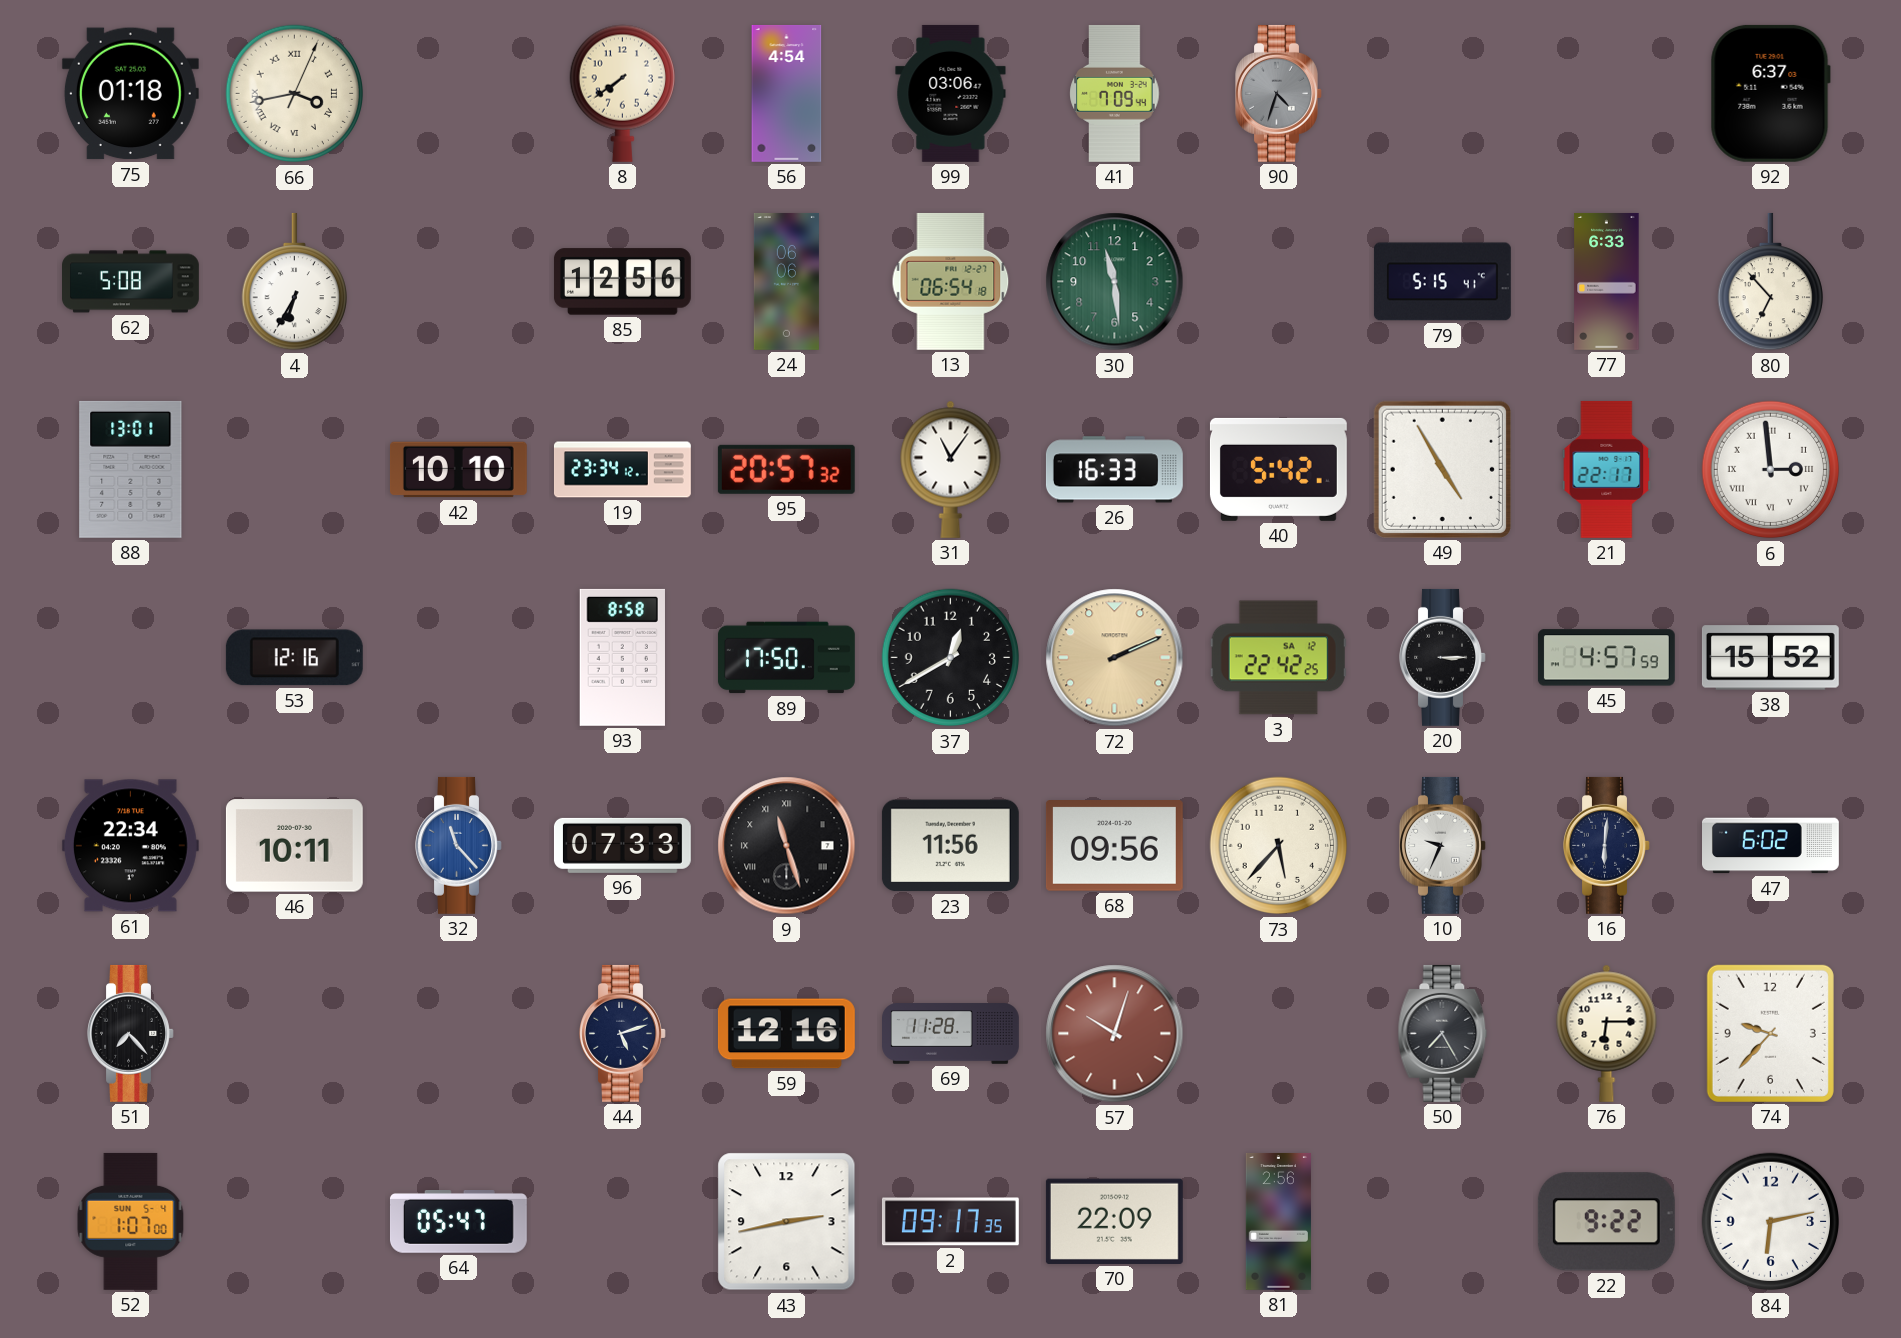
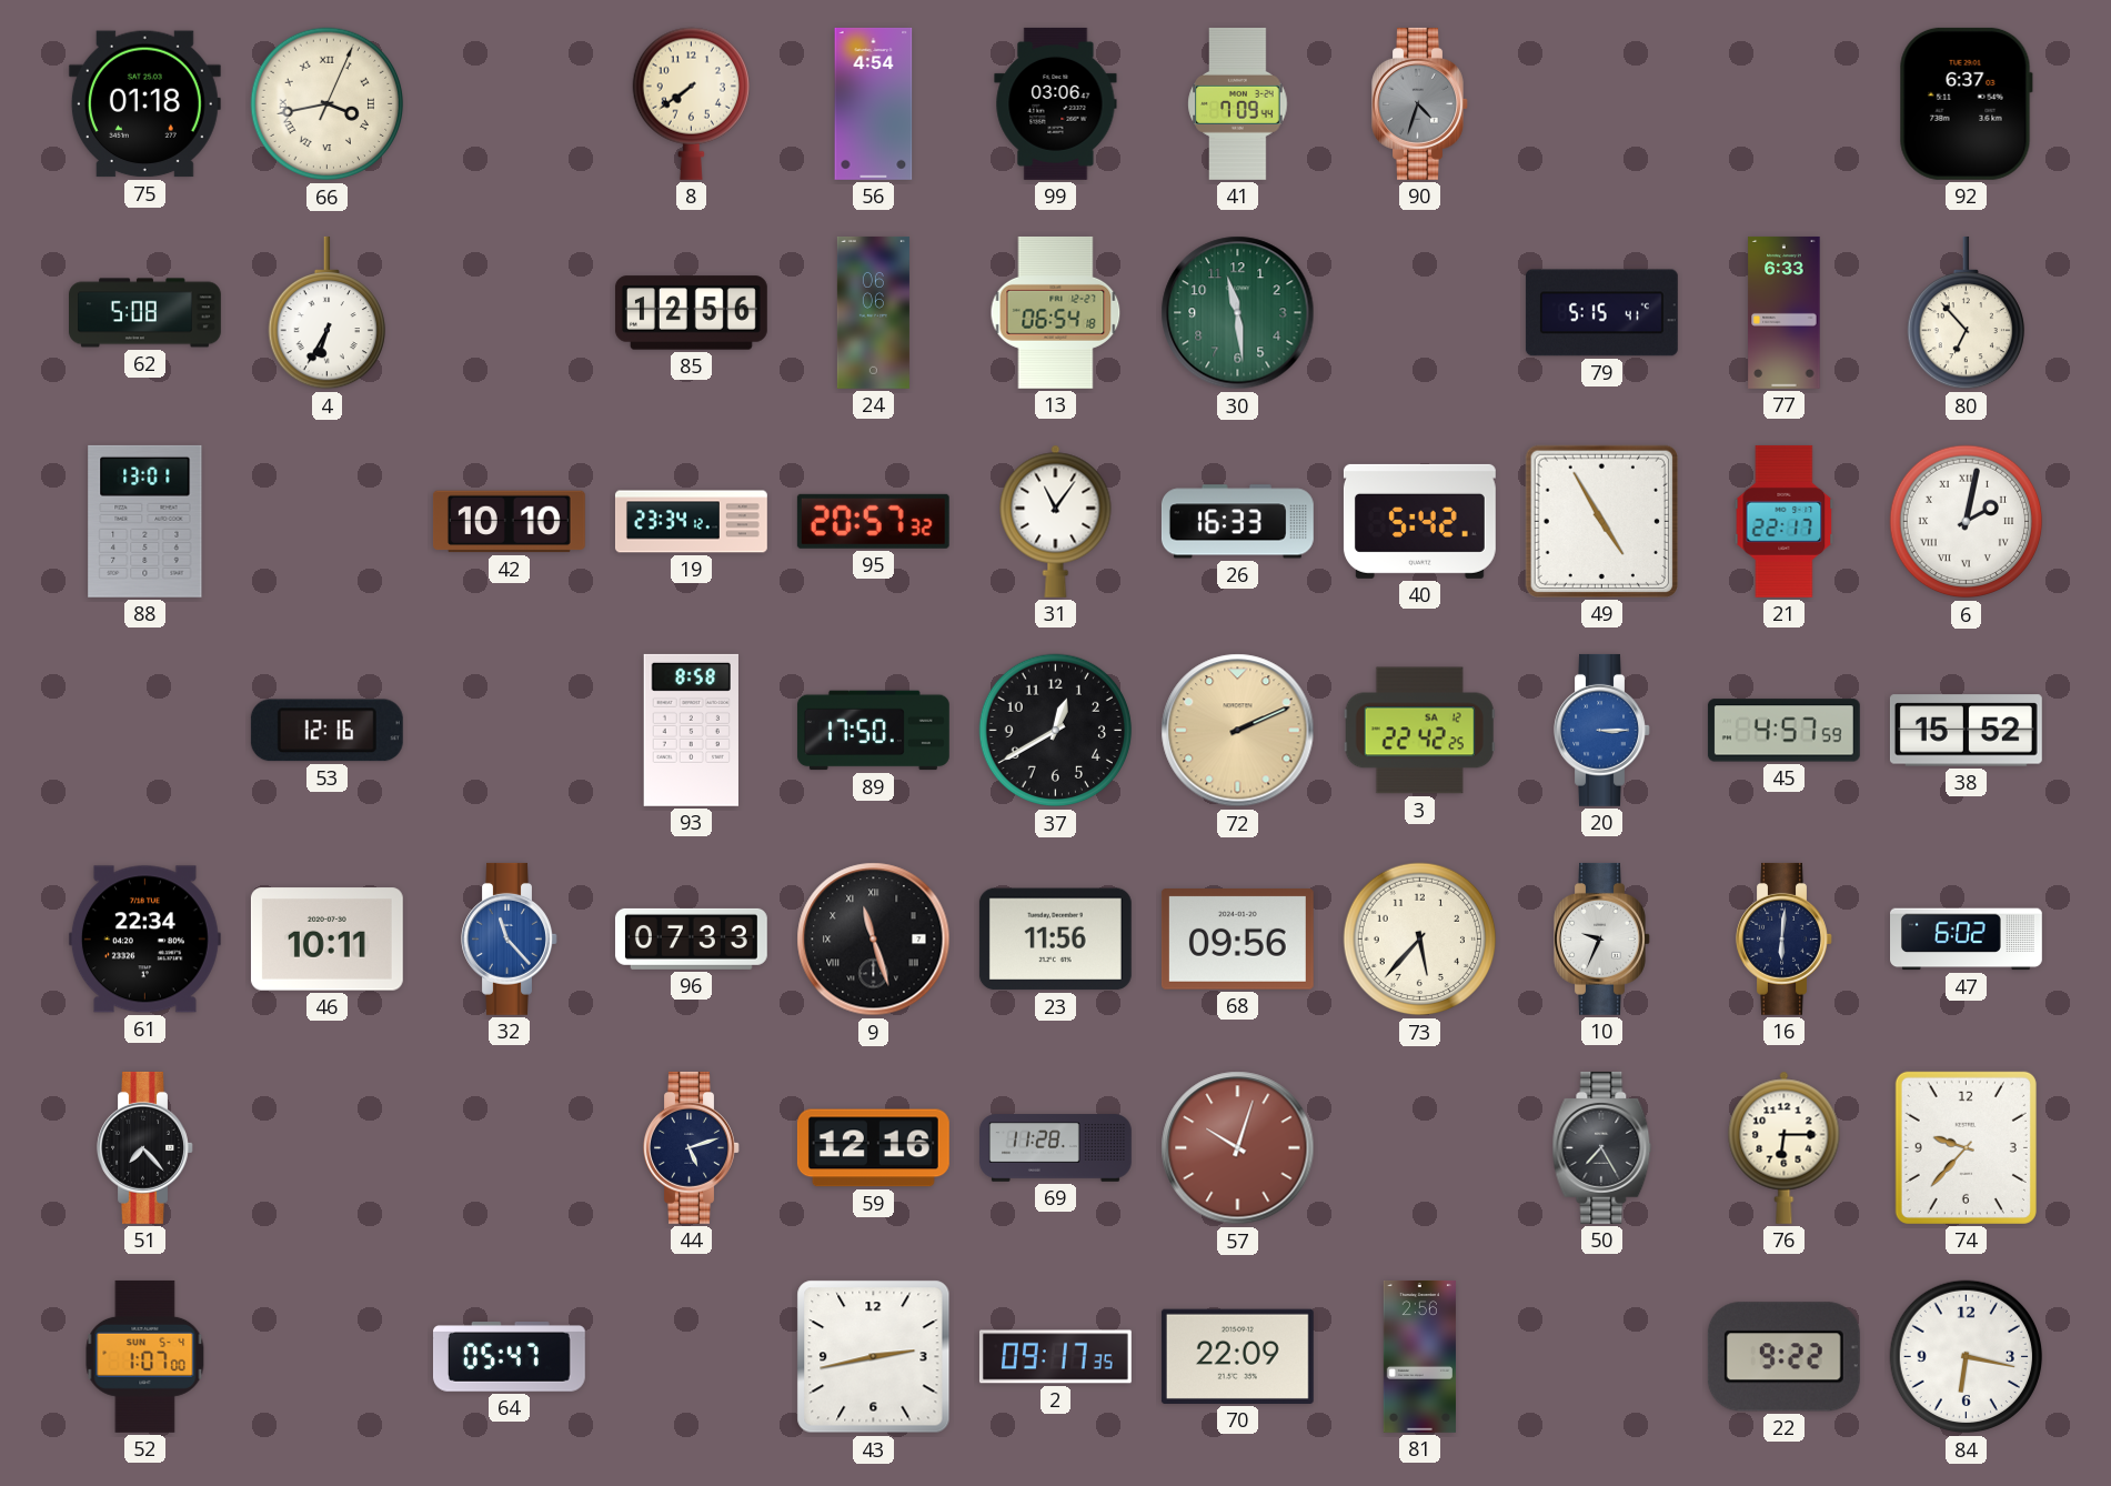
6: 2:59 -> 2:02 (1967, 522)
20 dial: black -> blue (1602, 730)
84: 6:13 -> 6:17 (1967, 1357)
